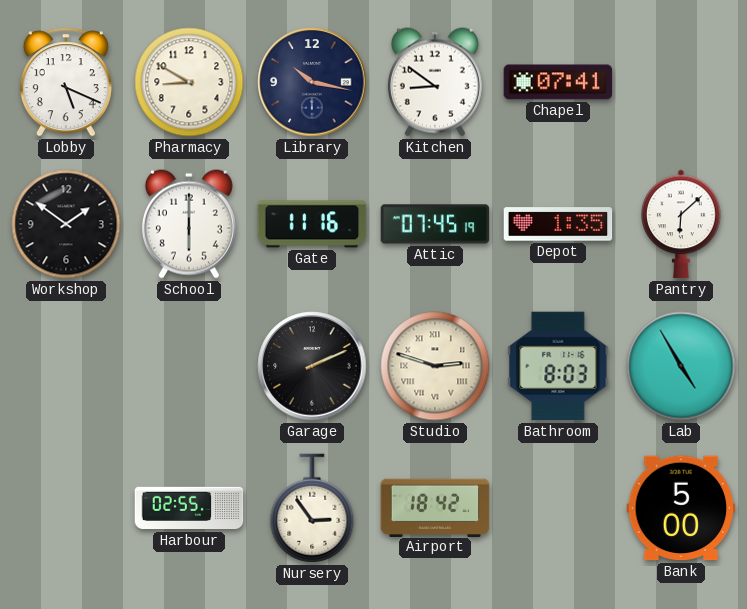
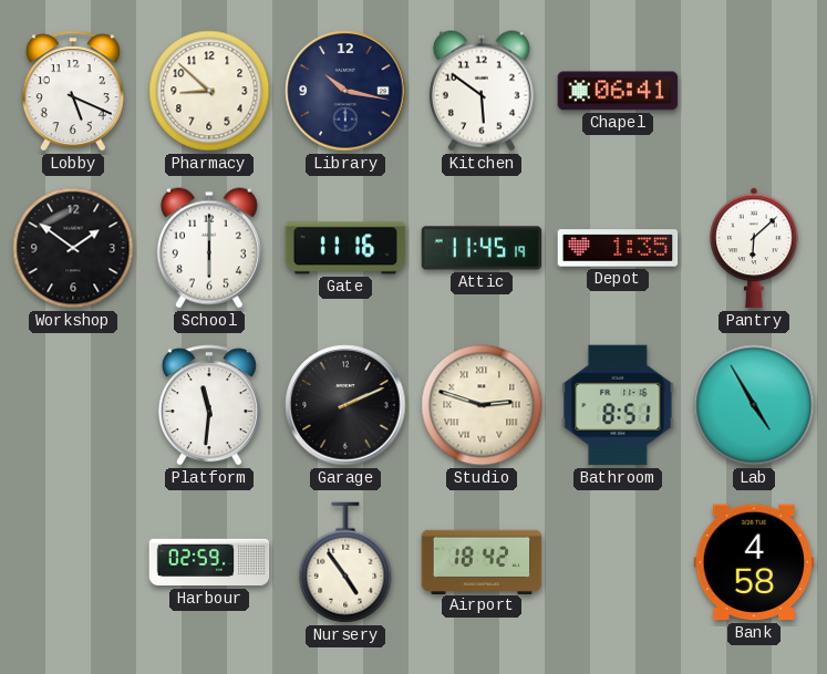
Pharmacy: 8:50 -> 8:52 (209, 91)
Kitchen: 8:51 -> 5:51 (482, 91)
Chapel: 07:41 -> 06:41 (618, 91)
Attic: 07:45 -> 11:45 (482, 248)
Platform: none -> 11:31 (209, 405)
Bathroom: 8:03 -> 8:51 (618, 405)
Harbour: 02:55 -> 02:59 (209, 562)
Nursery: 2:54 -> 4:54 (345, 562)
Bank: 5:00 -> 4:58 (754, 562)
